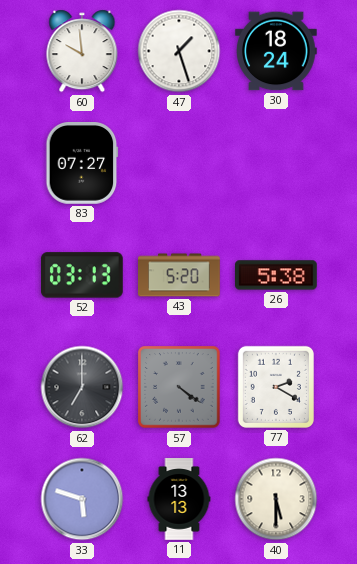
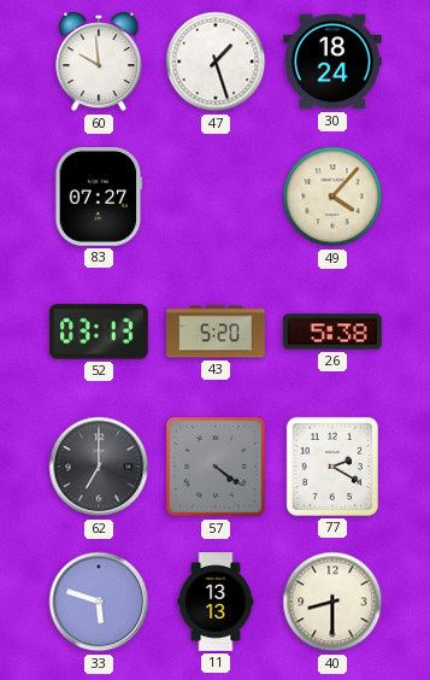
49: none -> 4:07 (332, 197)
40: 5:30 -> 8:30 (332, 602)
